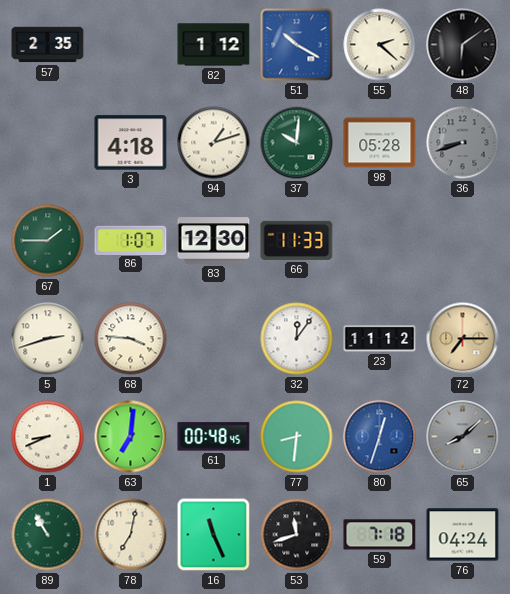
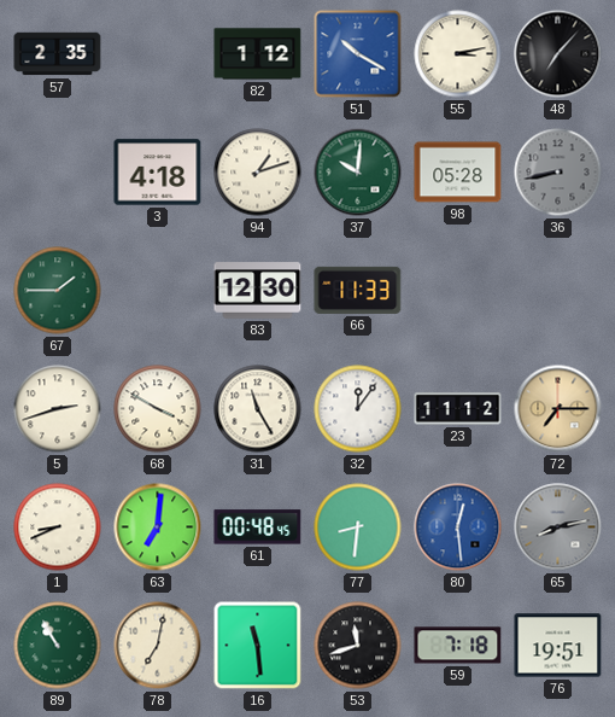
55: 2:22 -> 3:13 (458, 54)
48: 6:09 -> 7:07 (558, 54)
36: 8:42 -> 8:43 (558, 173)
86: 1:07 -> none (131, 240)
68: 3:46 -> 3:50 (158, 409)
31: none -> 11:25 (258, 409)
80: 12:33 -> 12:29 (458, 527)
65: 8:08 -> 8:13 (558, 527)
16: 11:26 -> 11:29 (258, 646)
76: 04:24 -> 19:51 (558, 646)
